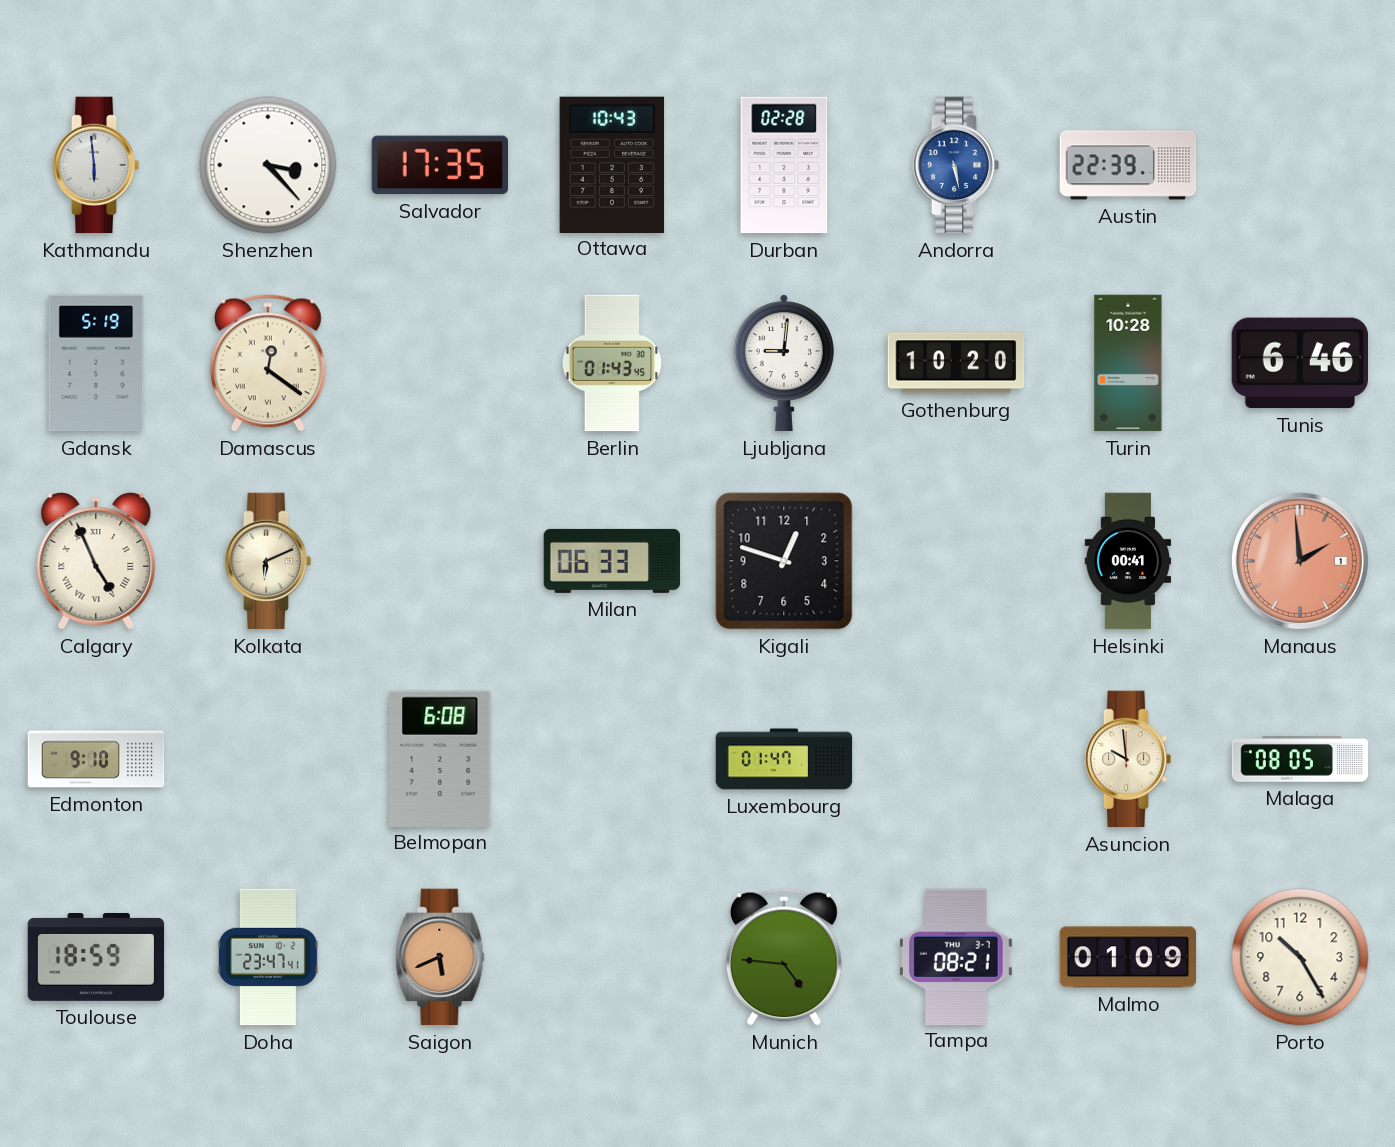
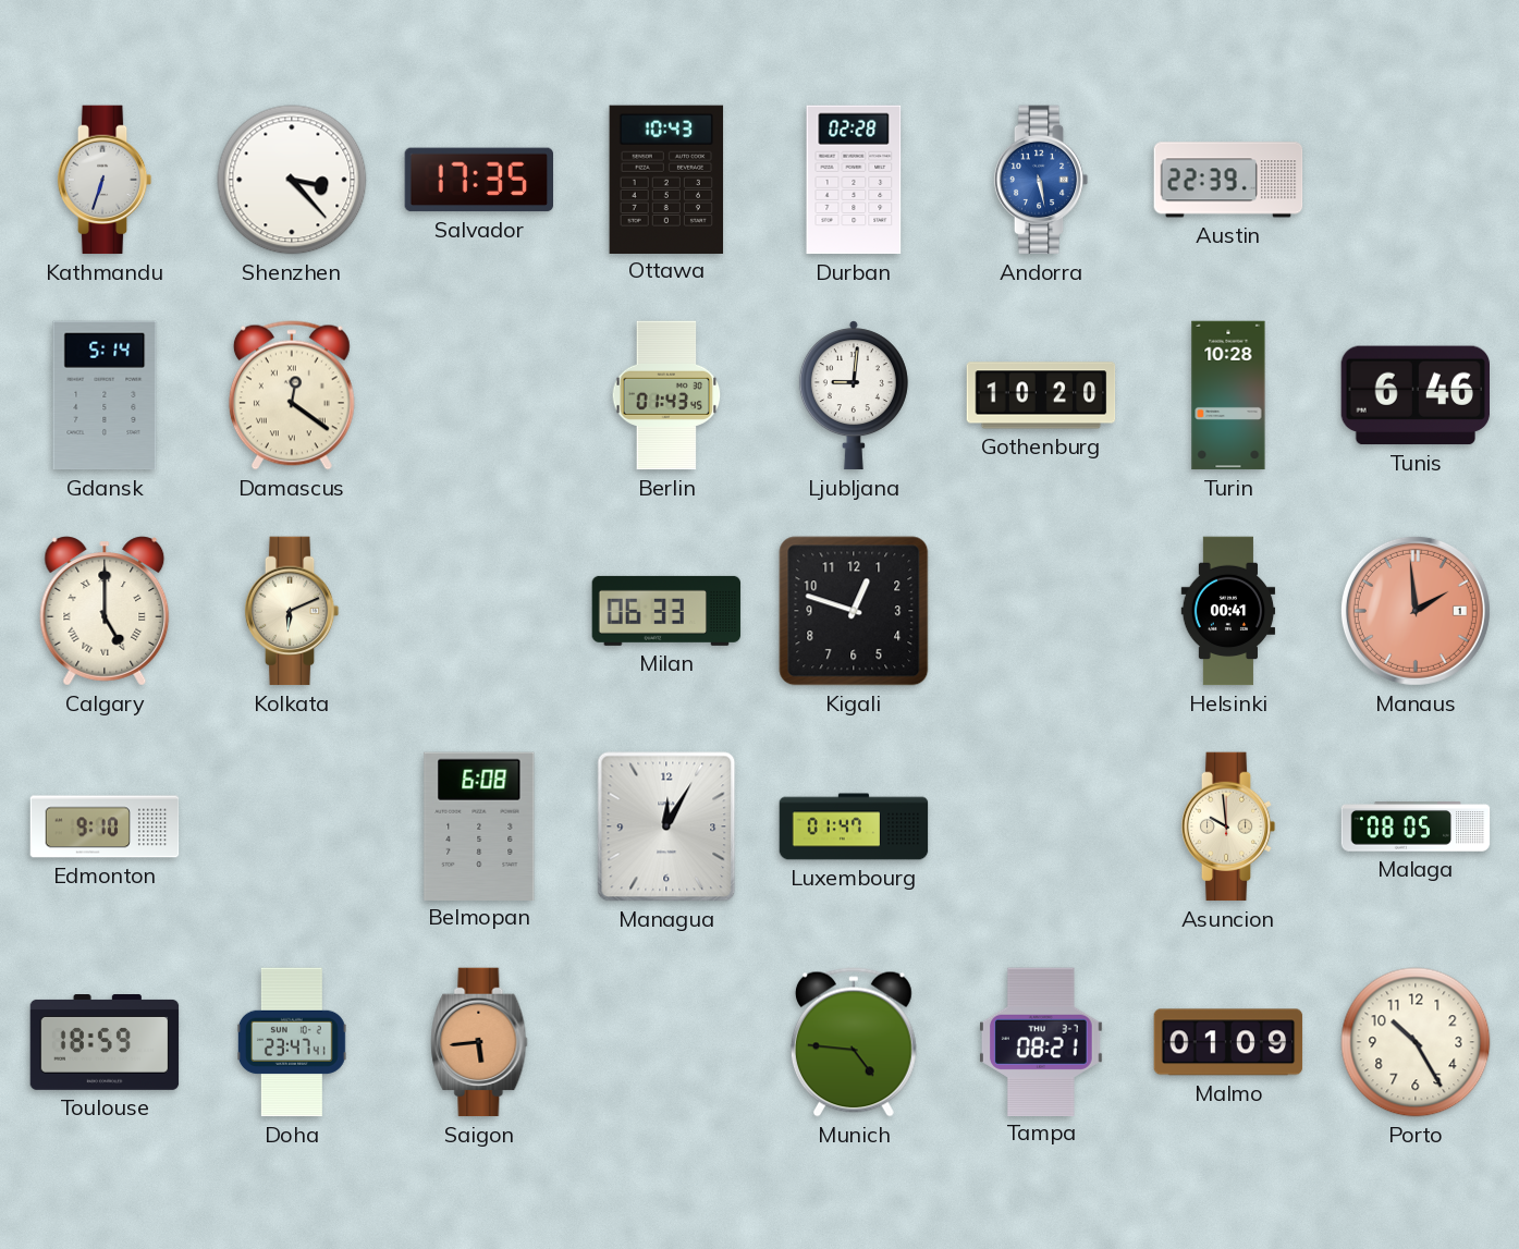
Kathmandu: 5:59 -> 6:33 (105, 180)
Gdansk: 5:19 -> 5:14 (105, 395)
Calgary: 4:56 -> 5:00 (105, 611)
Managua: none -> 12:05 (666, 826)
Saigon: 5:41 -> 5:44 (479, 1042)
